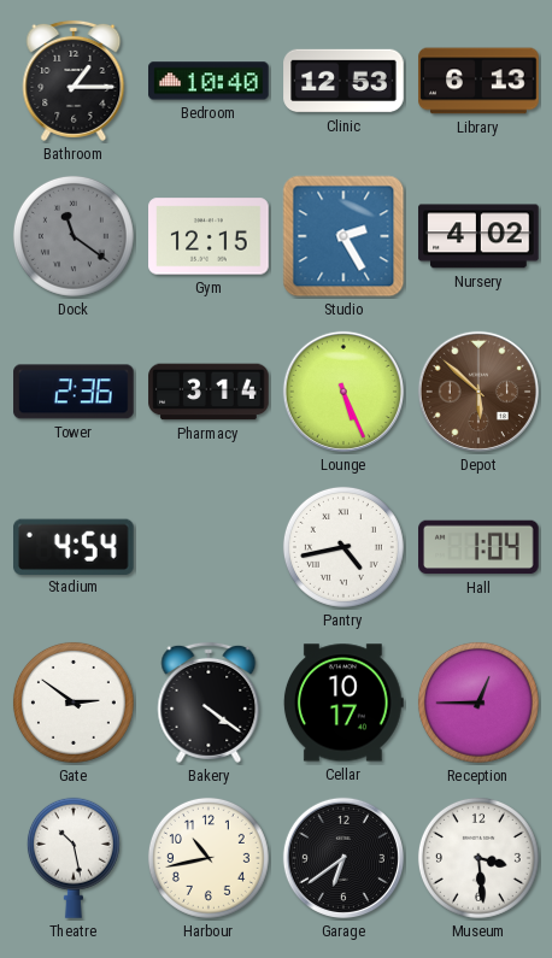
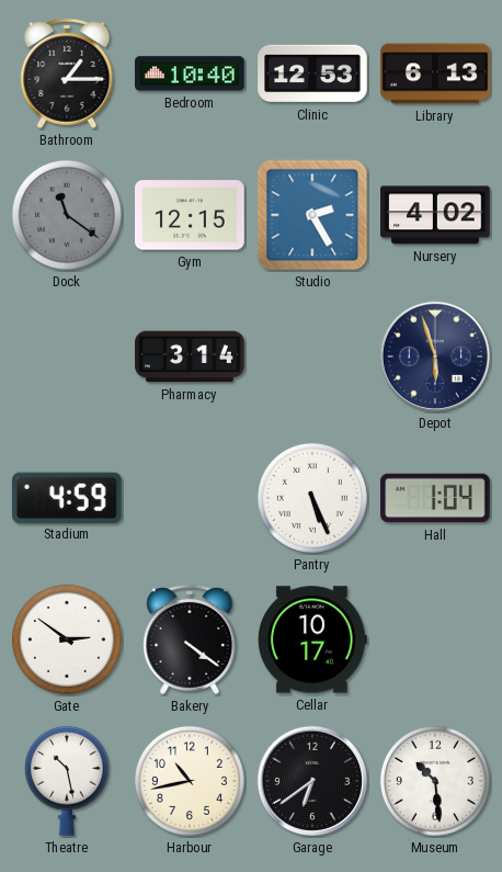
Tower: 2:36 -> none (74, 392)
Lounge: 5:26 -> none (343, 392)
Depot: 5:52 -> 5:57 (435, 356)
Depot dial: brown -> navy (435, 356)
Stadium: 4:54 -> 4:59 (68, 497)
Pantry: 4:43 -> 5:26 (312, 498)
Reception: 12:45 -> none (478, 703)
Museum: 3:29 -> 10:29 (435, 781)
